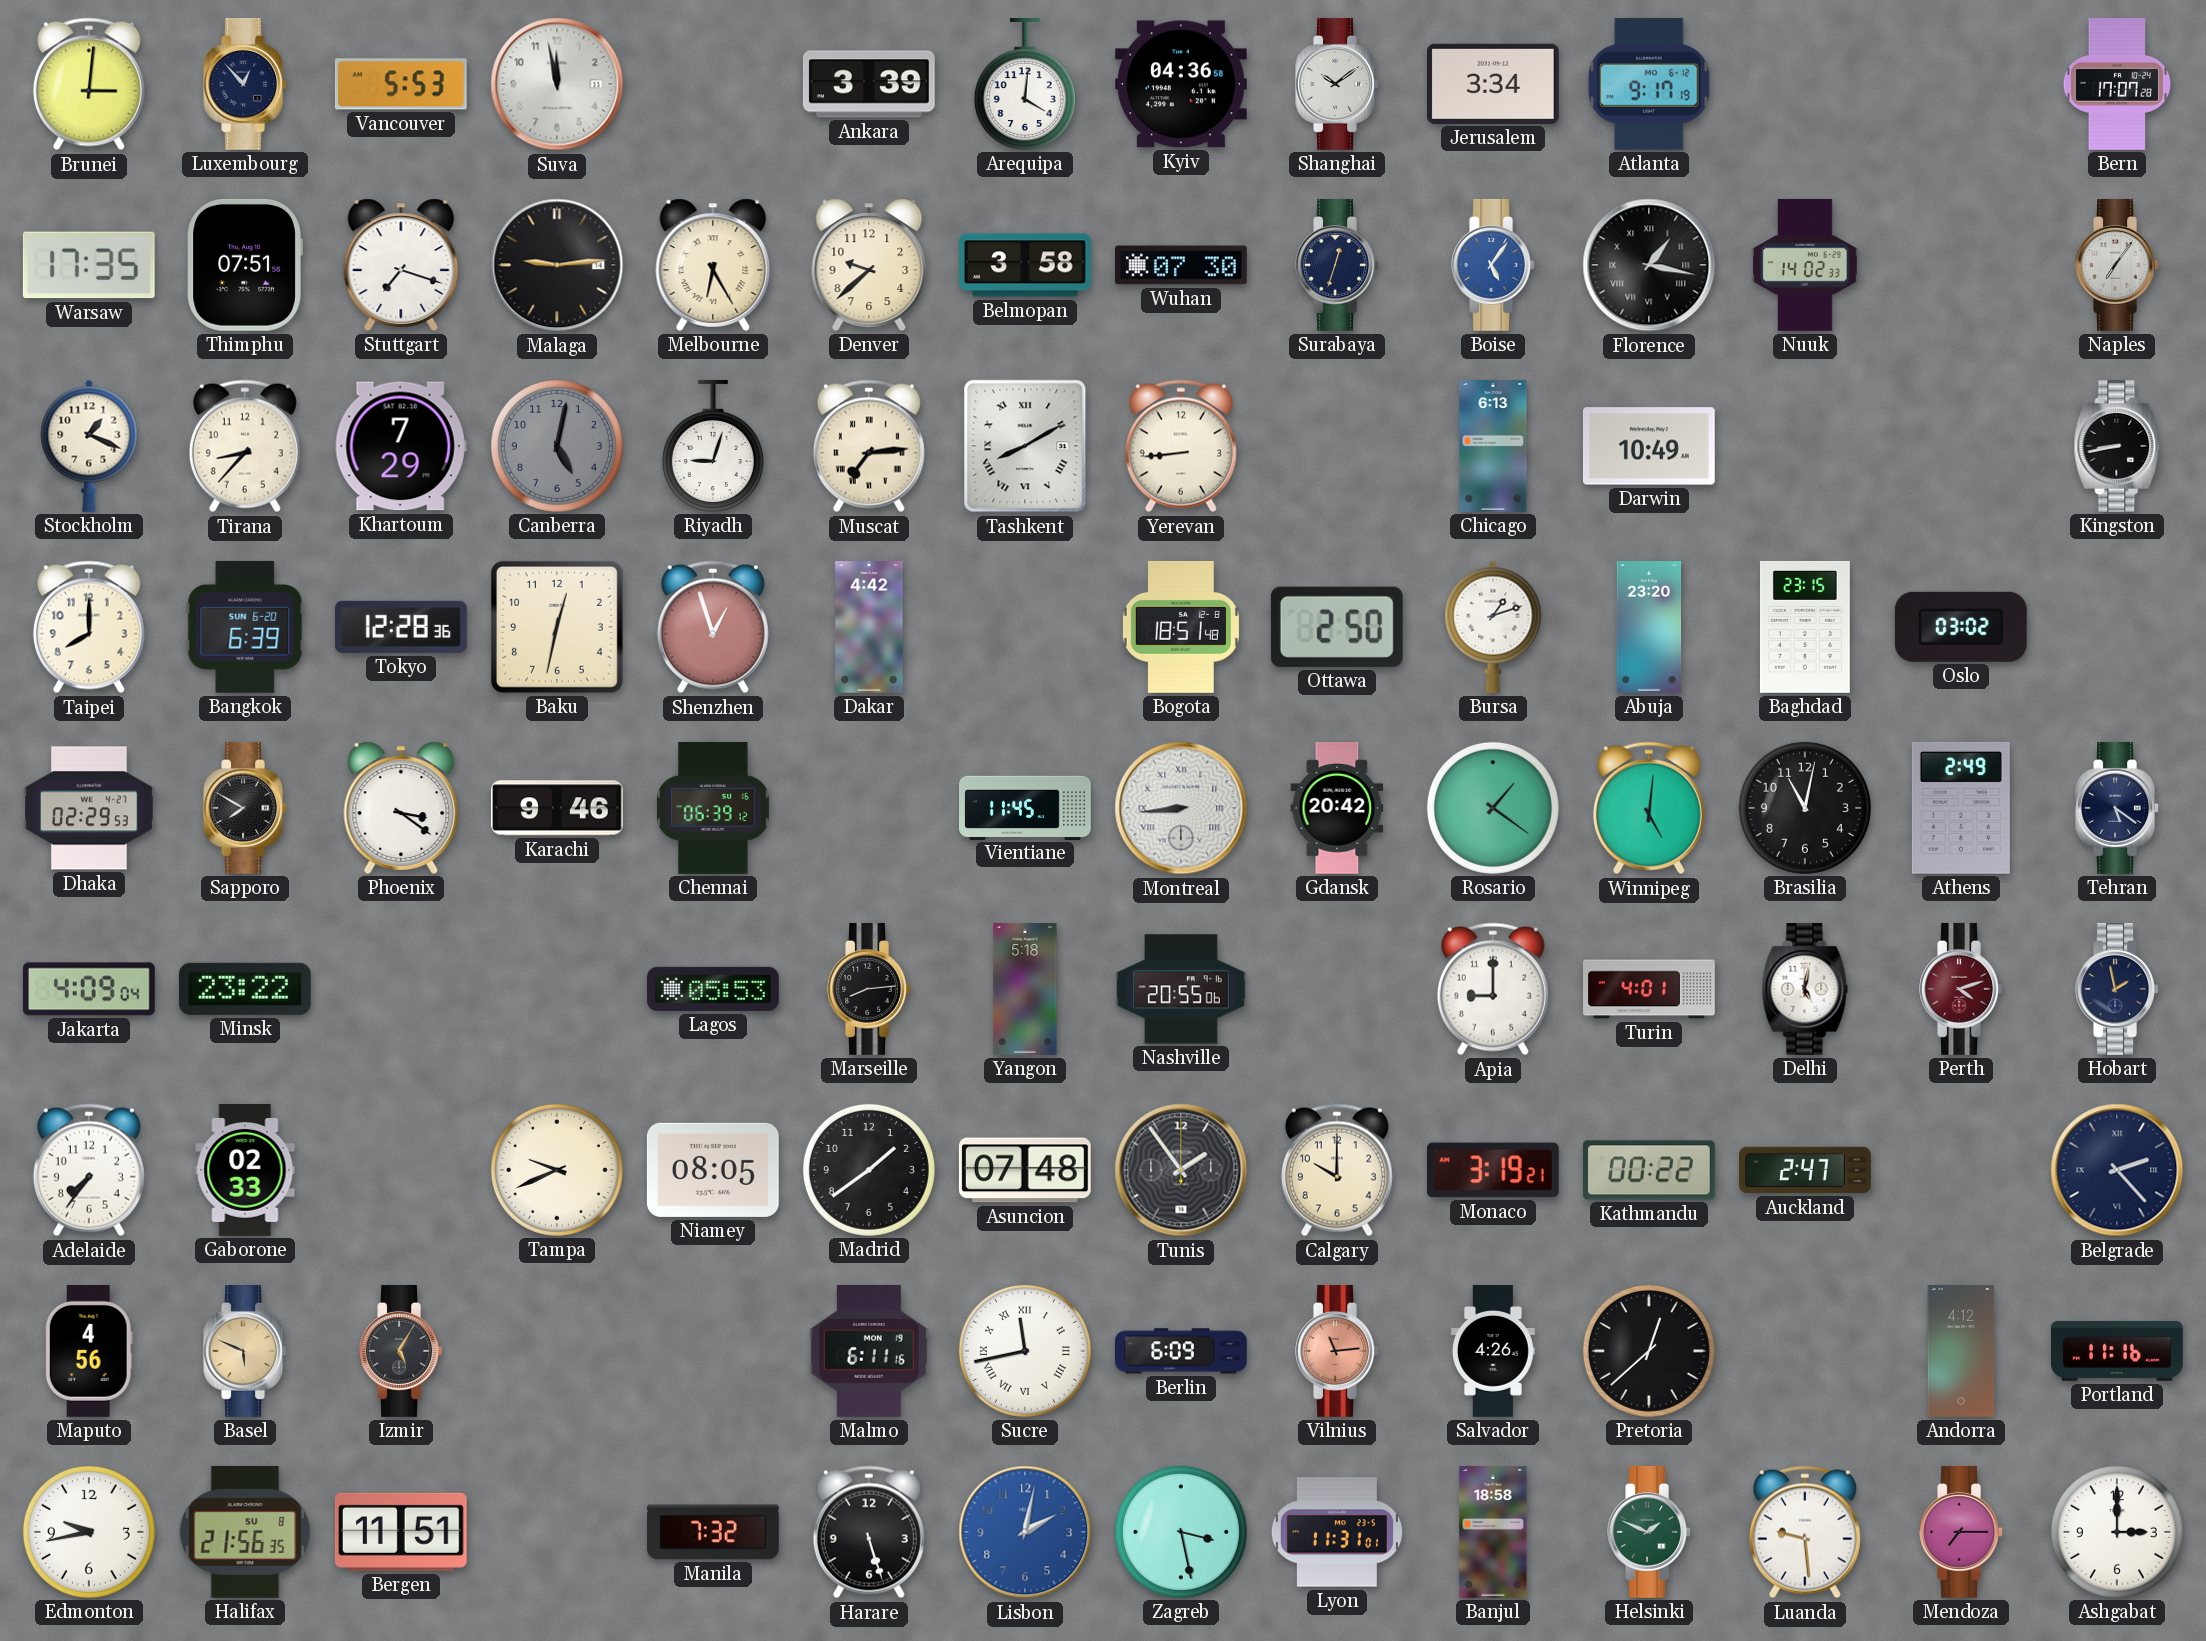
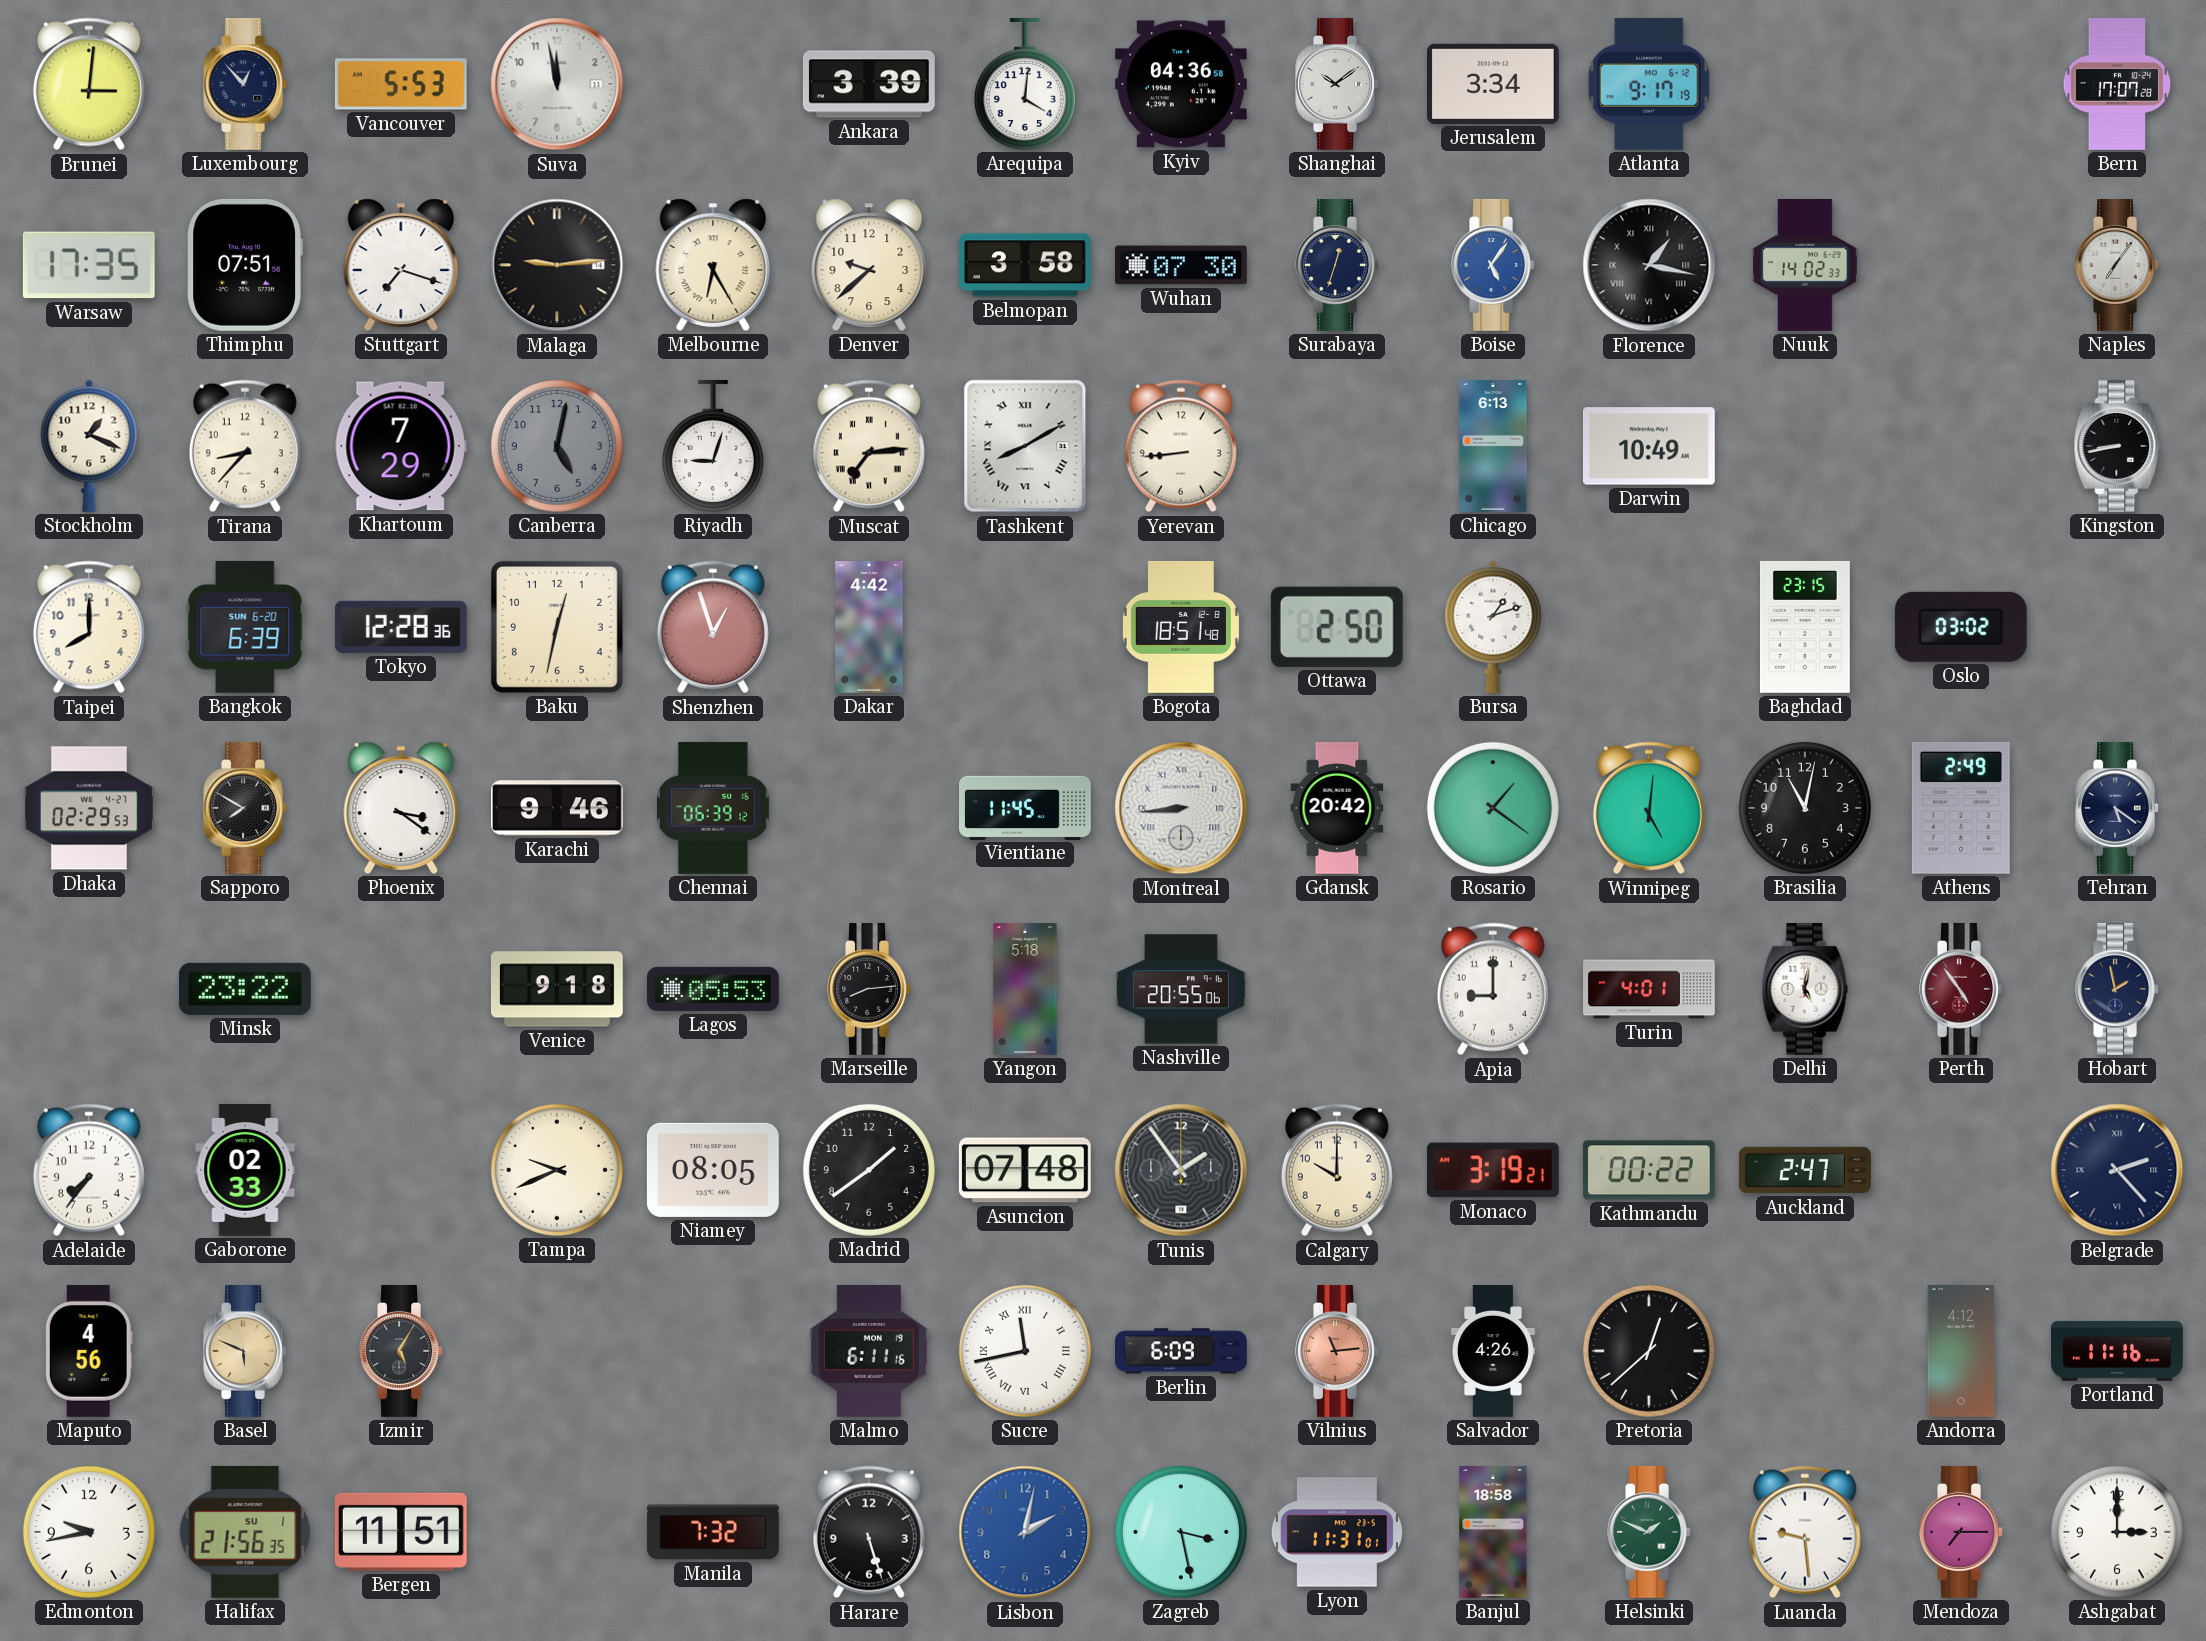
Abuja: 23:20 -> none (1649, 628)
Jakarta: 4:09 -> none (89, 989)
Venice: none -> 9:18 (557, 989)
Perth: 4:12 -> 4:54 (1961, 989)
Halifax date: SU 8 -> SU 1 (245, 1532)
